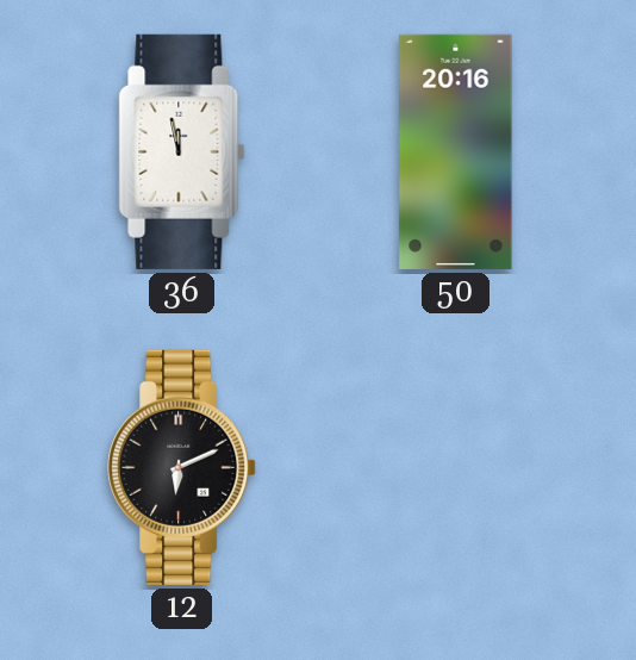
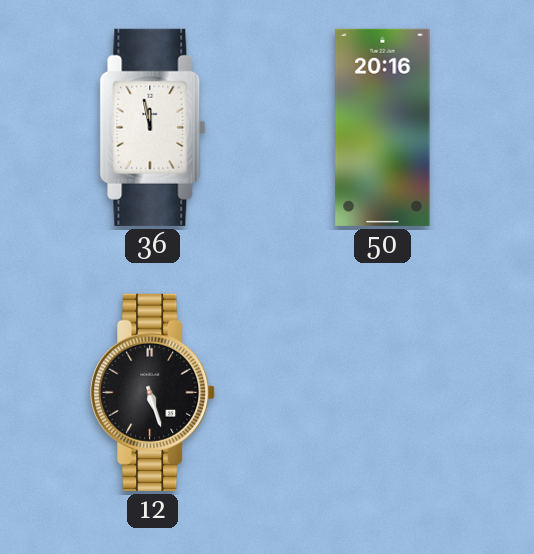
12: 6:11 -> 5:27 (153, 392)
